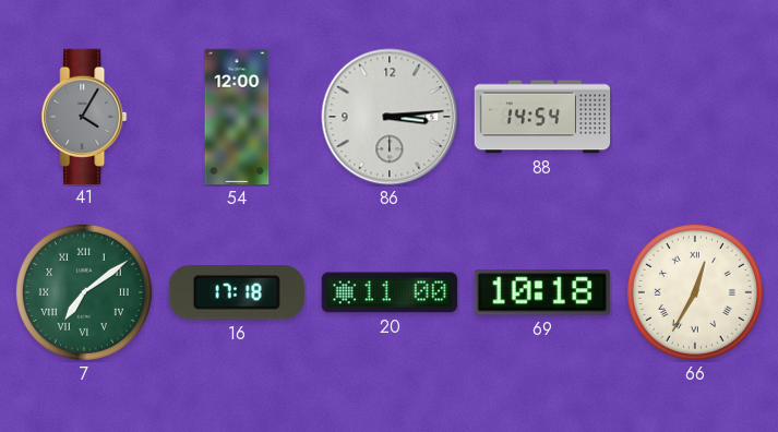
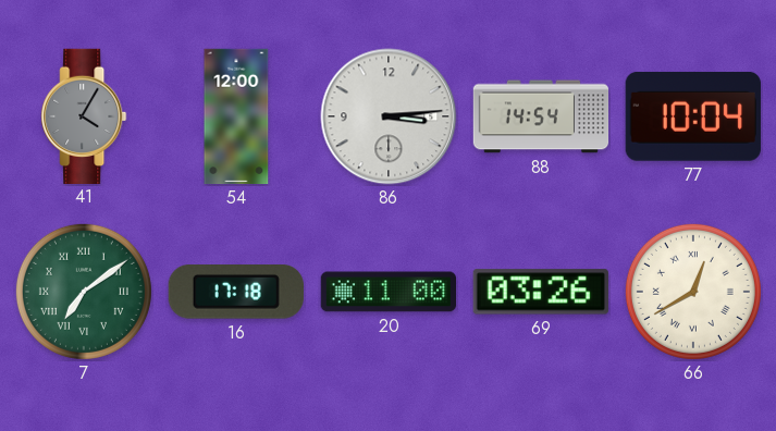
77: none -> 10:04 (693, 116)
69: 10:18 -> 03:26 (541, 292)
66: 12:35 -> 12:40 (693, 292)
